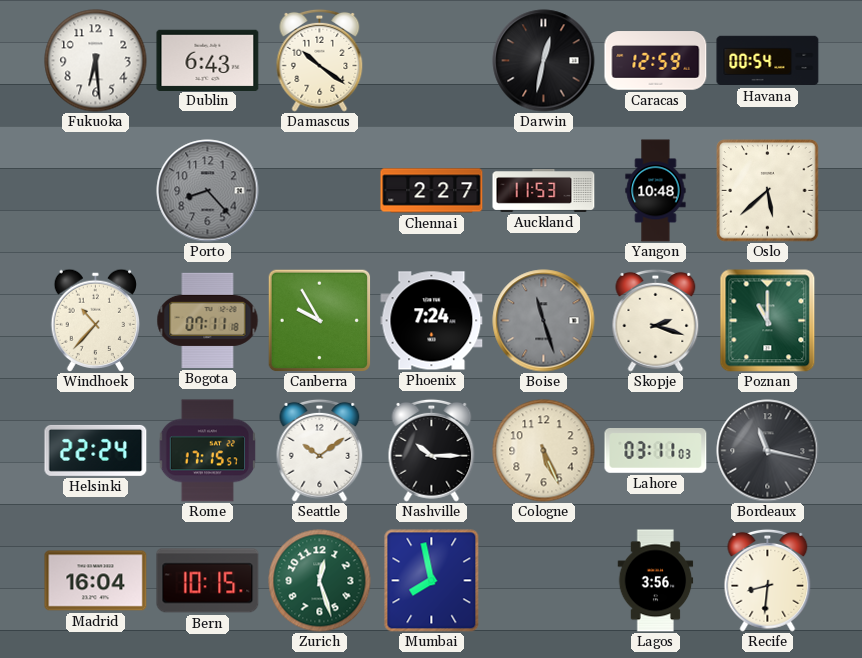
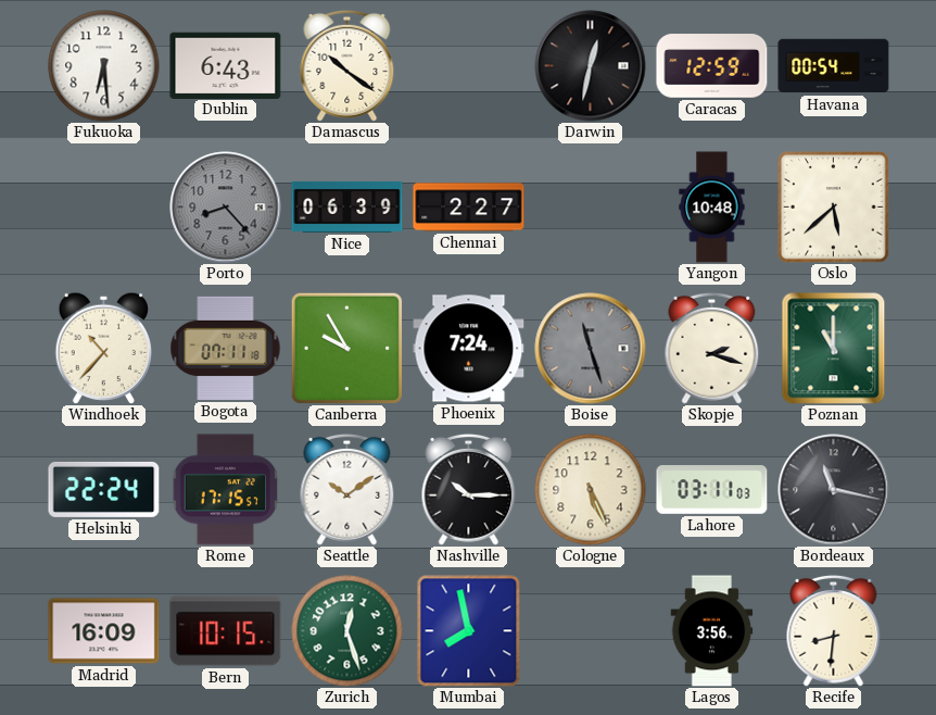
Nice: none -> 06:39 (347, 208)
Auckland: 11:53 -> none (544, 190)
Madrid: 16:04 -> 16:09 (104, 631)
